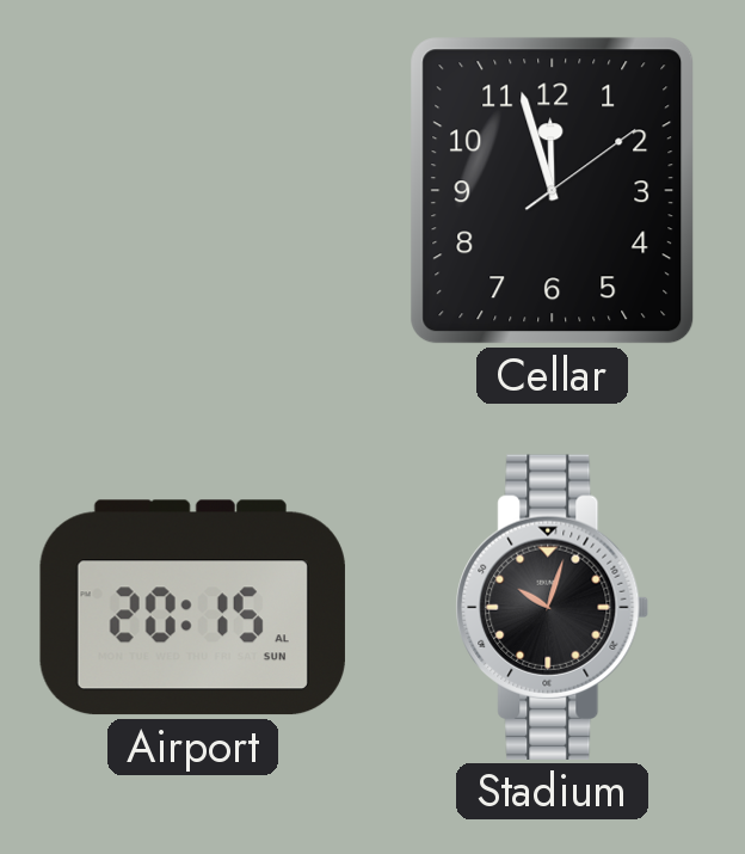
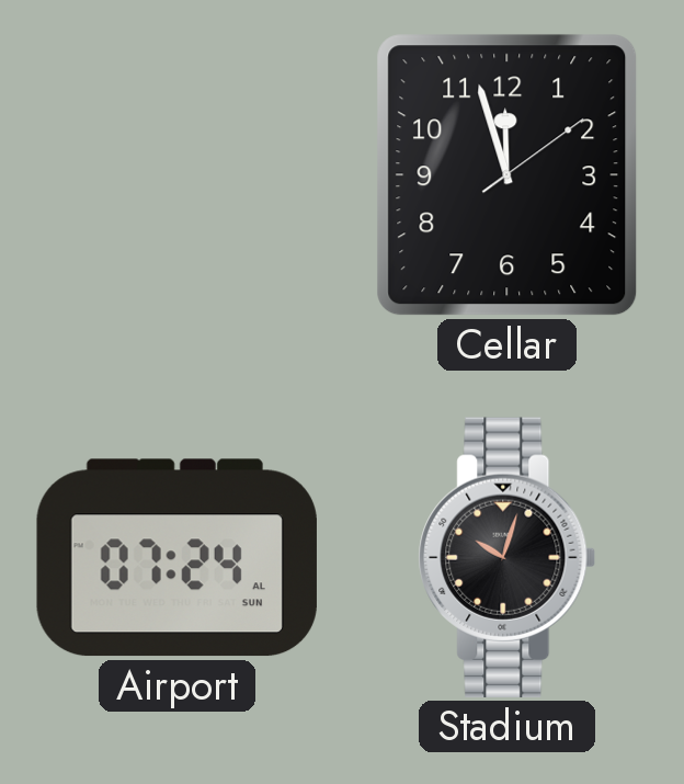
Airport: 20:15 -> 07:24 (176, 558)
